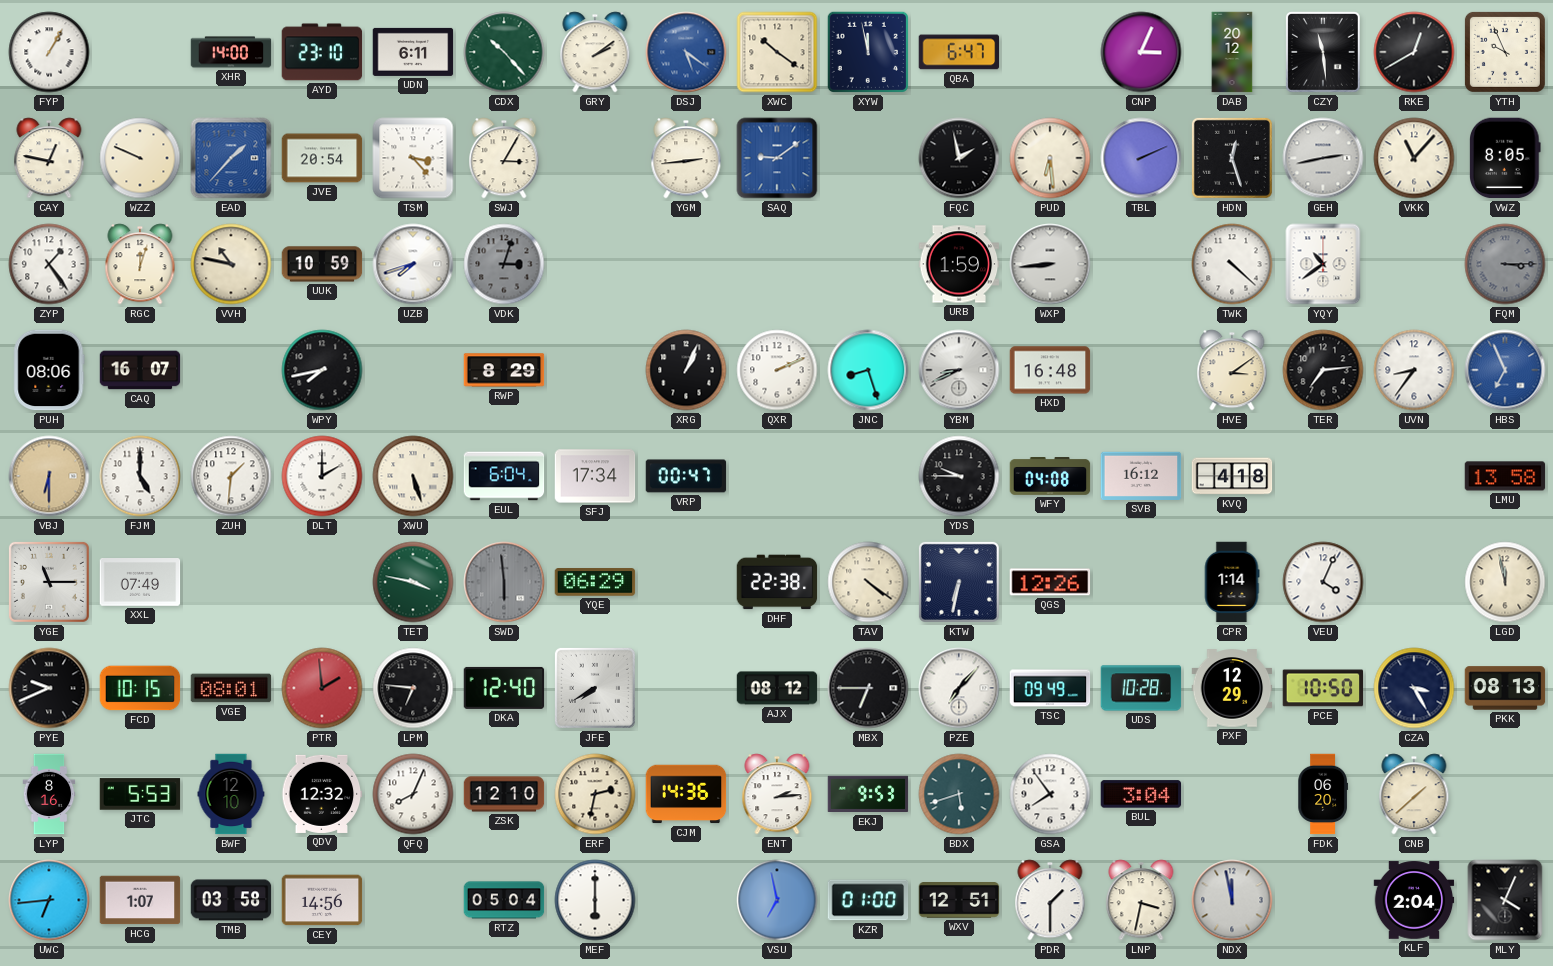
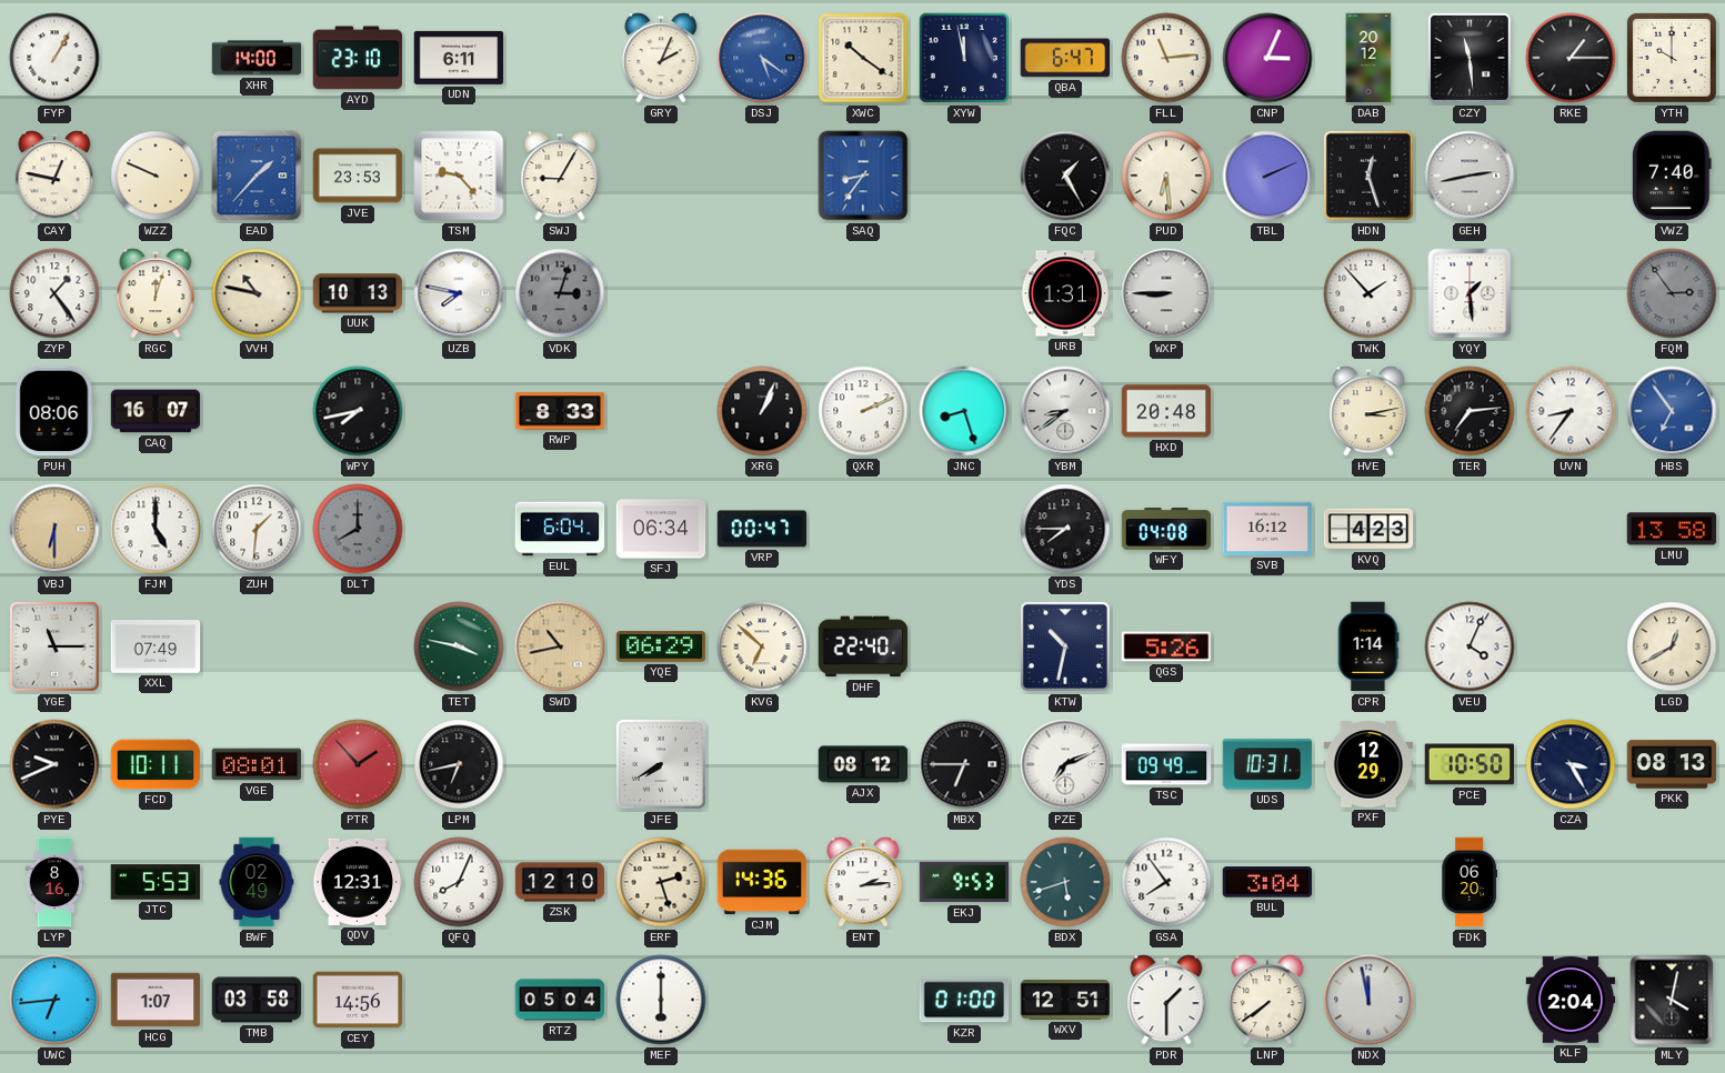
CDX: 10:23 -> none (504, 52)
GRY: 2:09 -> 2:04 (661, 58)
FLL: none -> 11:14 (1166, 58)
RKE: 12:40 -> 1:15 (1571, 58)
YTH: 9:56 -> 10:00 (1672, 58)
JVE: 20:54 -> 23:53 (358, 176)
TSM: 3:23 -> 9:23 (459, 176)
SWJ: 3:05 -> 9:05 (560, 176)
YGM: 2:44 -> none (686, 158)
SAQ: 9:09 -> 8:36 (863, 176)
FQC: 1:58 -> 1:25 (1065, 176)
VKK: 11:07 -> none (1414, 158)
VWZ: 8:05 -> 7:40 (1673, 176)
UUK: 10:59 -> 10:13 (358, 293)
UZB: 7:42 -> 7:47 (459, 293)
URB: 1:59 -> 1:31 (1065, 293)
WXP: 8:44 -> 8:45 (1166, 293)
TWK: 4:22 -> 1:53 (1368, 293)
YQY: 10:39 -> 1:29 (1470, 293)
FQM: 3:15 -> 2:54 (1672, 293)
RWP: 8:29 -> 8:33 (560, 411)
YBM: 8:41 -> 8:39 (1065, 411)
HXD: 16:48 -> 20:48 (1166, 411)
HVE: 3:09 -> 3:13 (1368, 411)
HBS: 6:56 -> 6:54 (1672, 411)
DLT: 2:00 -> 8:00 (358, 529)
DLT dial: white -> grey (358, 529)
XWU: 5:27 -> none (413, 476)
SFJ: 17:34 -> 06:34 (661, 529)
YDS: 9:45 -> 7:45 (1065, 529)
KVQ: 4:18 -> 4:23 (1368, 529)
SWD: 5:59 -> 10:43 (560, 646)
SWD dial: grey -> champagne (560, 646)
KVG: none -> 6:52 (762, 646)
DHF: 22:38 -> 22:40 (863, 646)
TAV: 4:21 -> none (868, 582)
KTW: 6:32 -> 10:32 (1065, 646)
QGS: 12:26 -> 5:26 (1166, 646)
LGD: 11:58 -> 12:40 (1672, 646)
FCD: 10:15 -> 10:11 (156, 764)
PTR: 1:59 -> 1:53 (358, 764)
LPM: 6:46 -> 6:43 (459, 764)
DKA: 12:40 -> none (504, 688)
PZE: 7:07 -> 7:11 (1065, 764)
UDS: 10:28 -> 10:31 (1267, 764)
BWF: 12:10 -> 02:49 (257, 882)
QDV: 12:32 -> 12:31 (358, 882)
ERF: 2:32 -> 2:27 (661, 882)
CNB: 1:38 -> none (1414, 794)
VSU: 6:58 -> none (777, 900)
LNP: 3:32 -> 7:39 (1267, 1000)
MLY: 4:04 -> 4:02 (1672, 1000)
